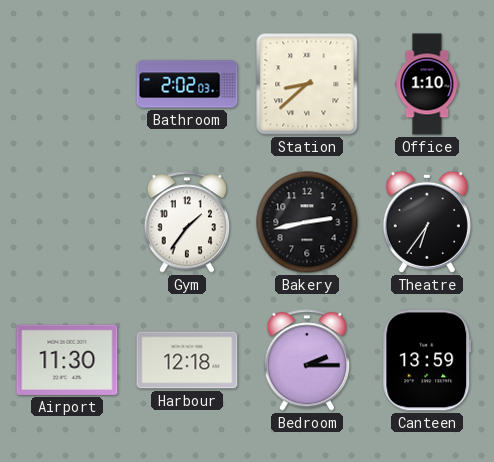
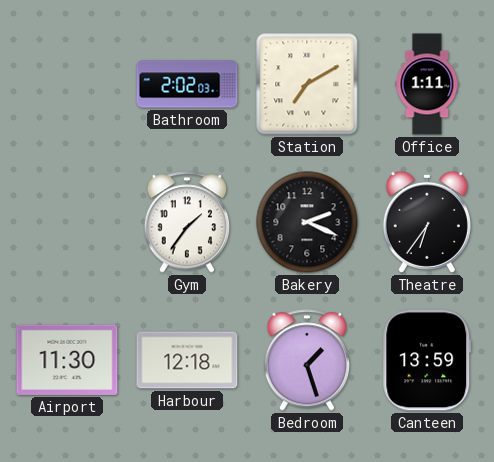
Station: 8:38 -> 7:10 (307, 84)
Office: 1:10 -> 1:11 (427, 84)
Bakery: 2:43 -> 2:19 (307, 222)
Bedroom: 2:15 -> 1:27 (307, 360)
